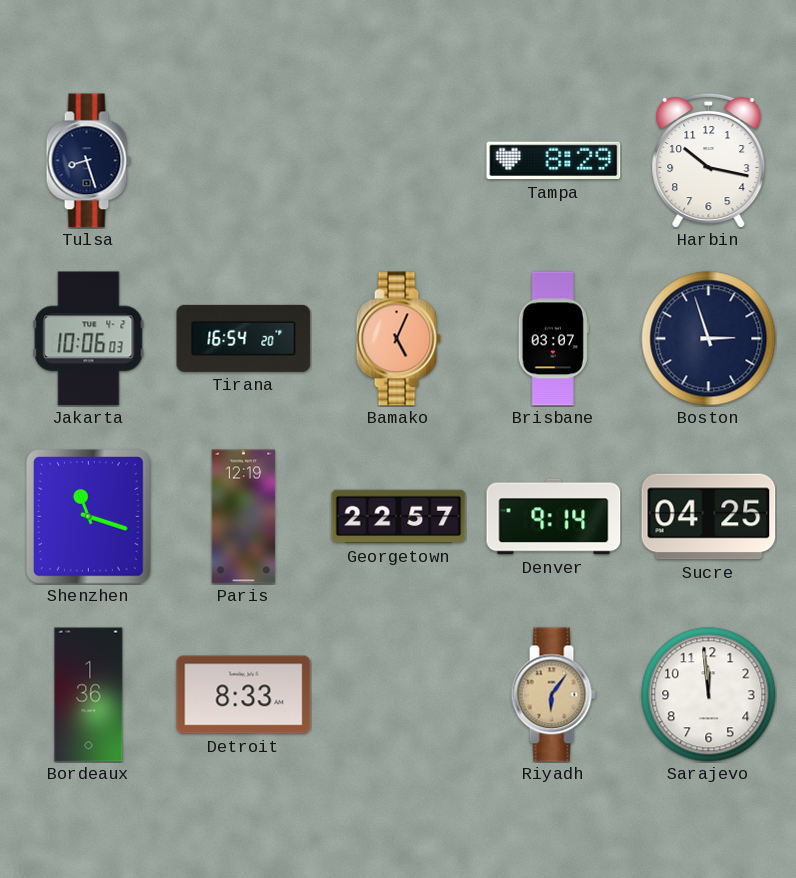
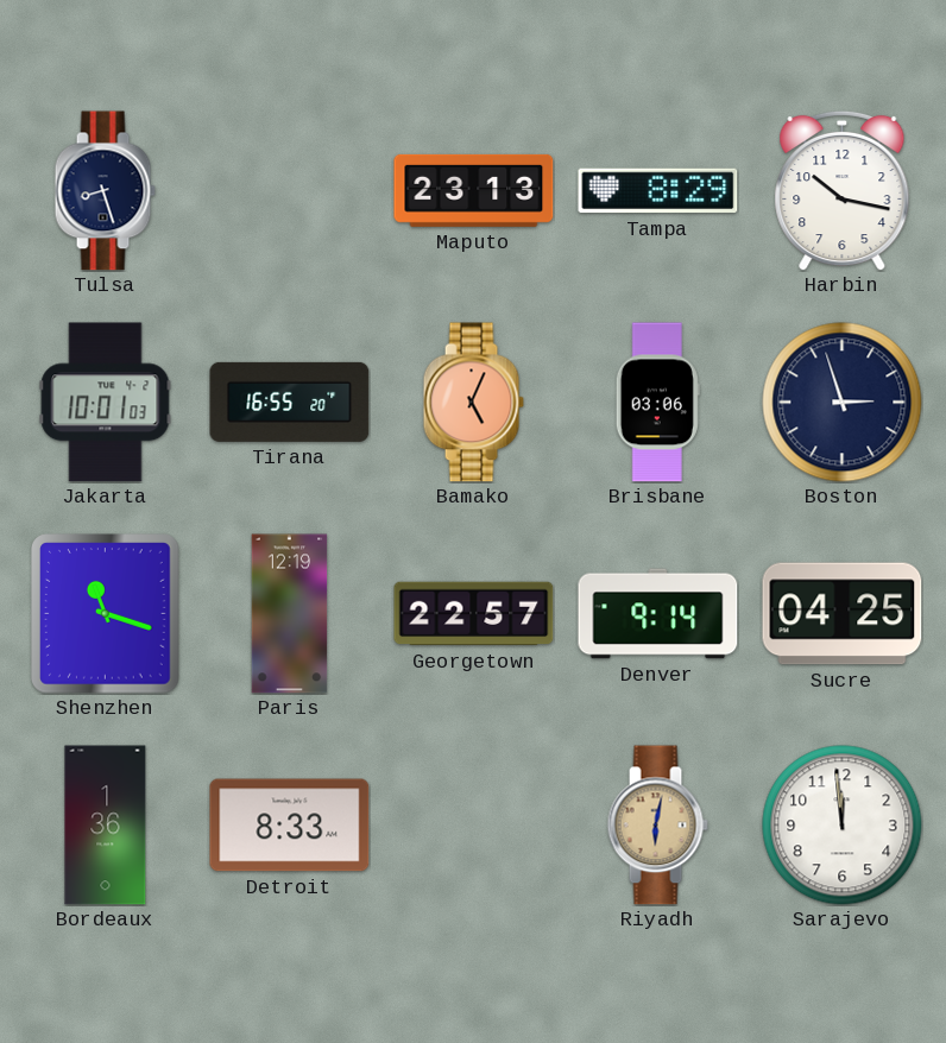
Maputo: none -> 23:13 (474, 190)
Jakarta: 10:06 -> 10:01 (106, 403)
Tirana: 16:54 -> 16:55 (290, 402)
Brisbane: 03:07 -> 03:06 (657, 403)
Riyadh: 6:06 -> 6:02 (657, 826)
